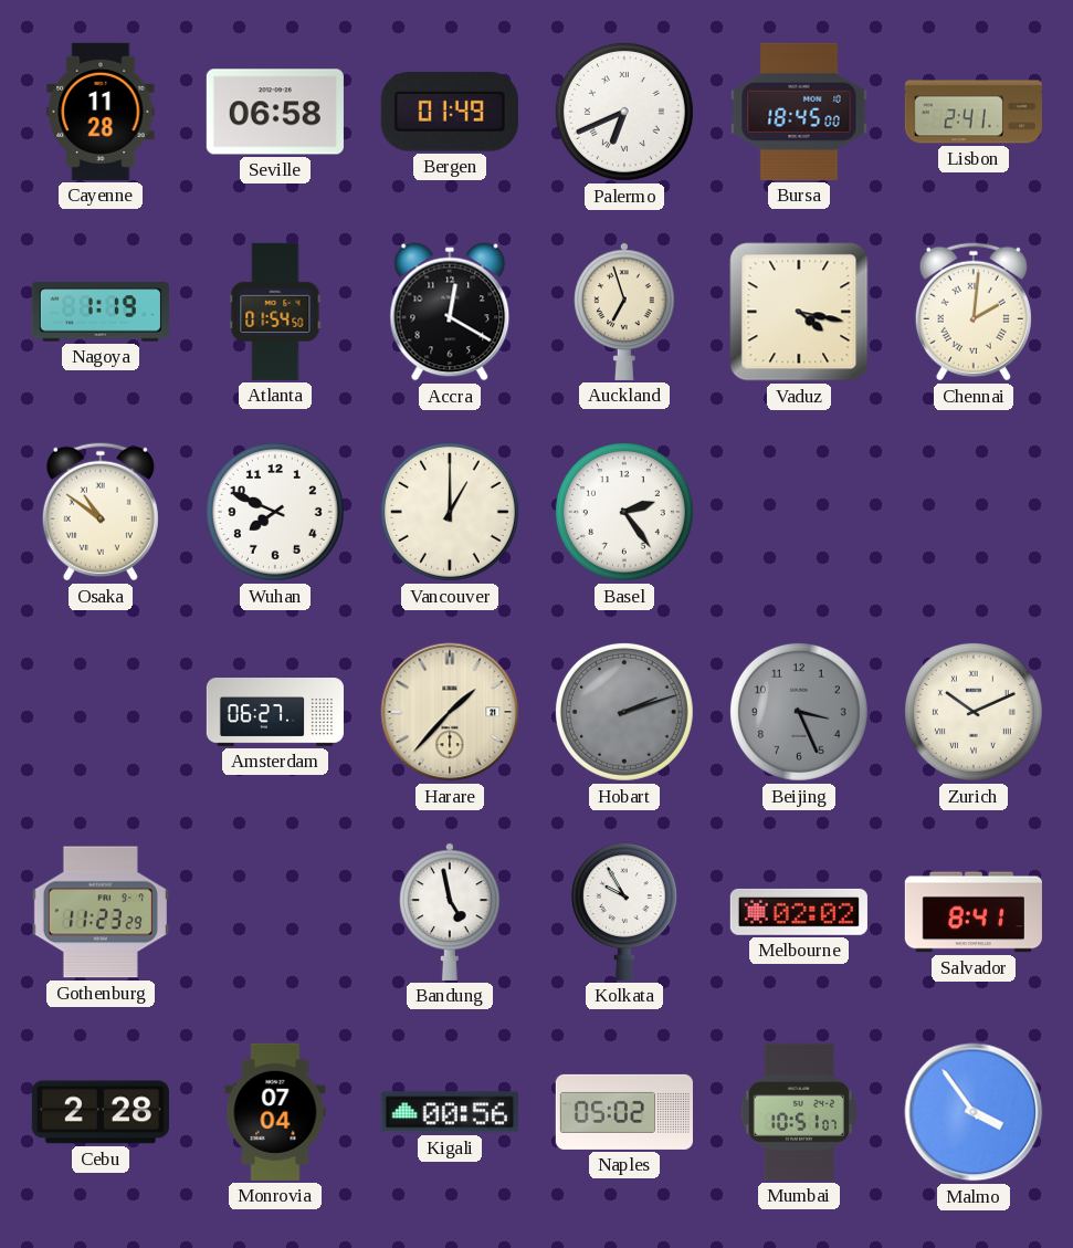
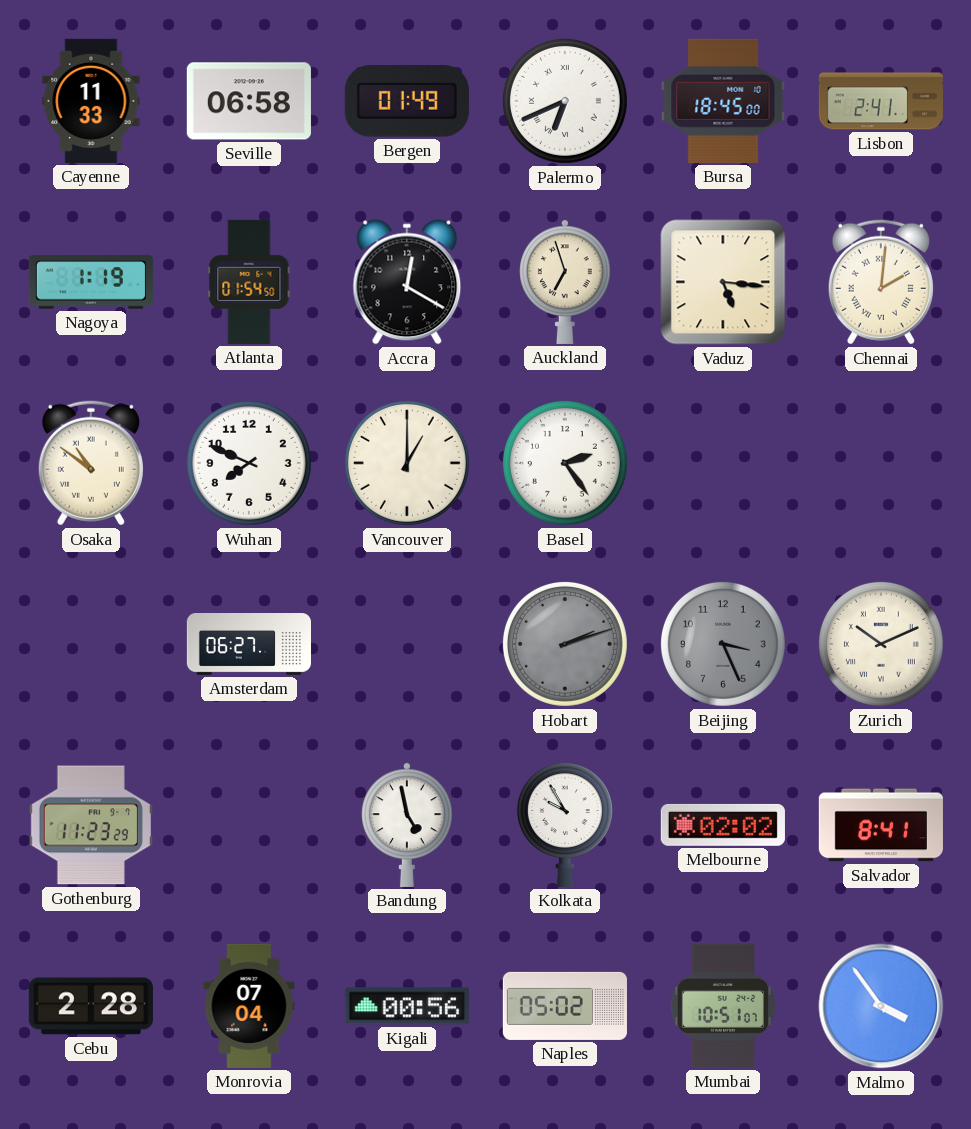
Cayenne: 11:28 -> 11:33 (91, 101)
Vaduz: 4:17 -> 5:16 (723, 282)
Harare: 1:37 -> none (450, 712)
